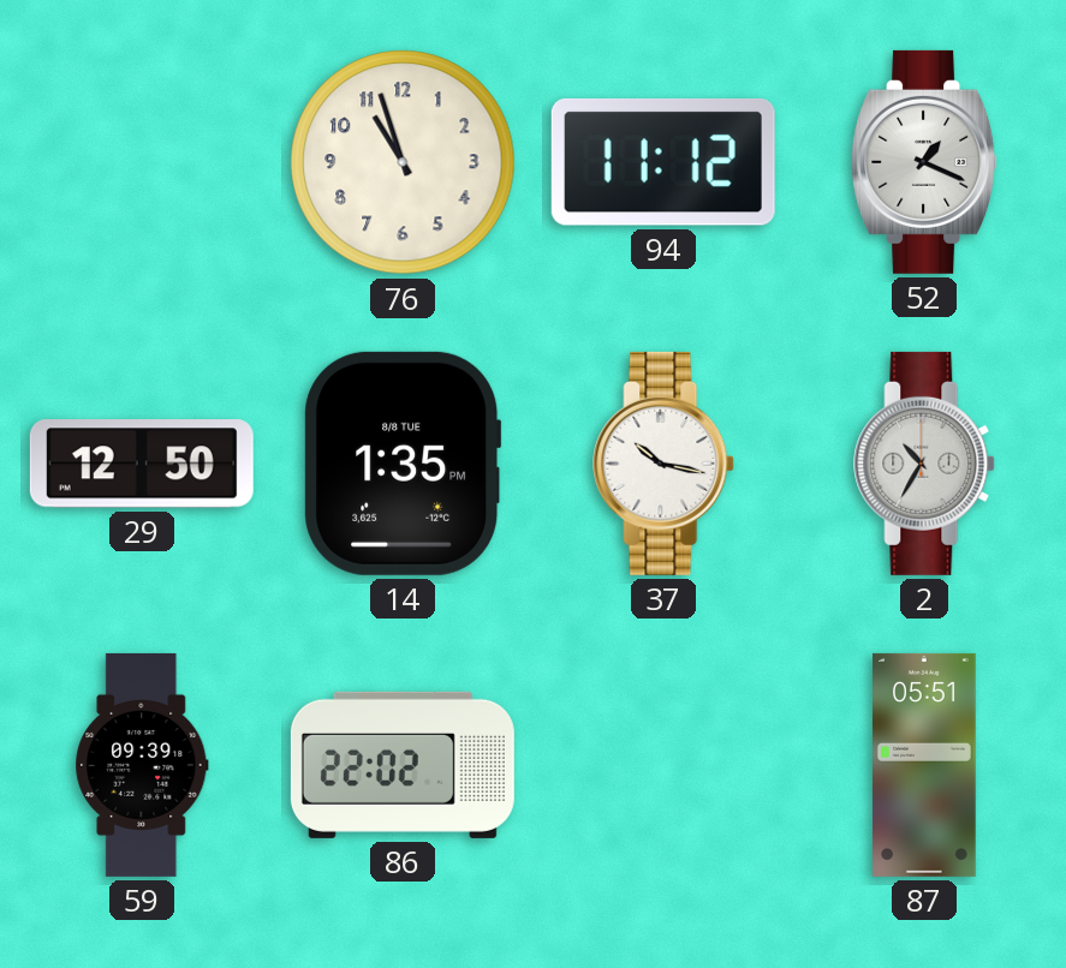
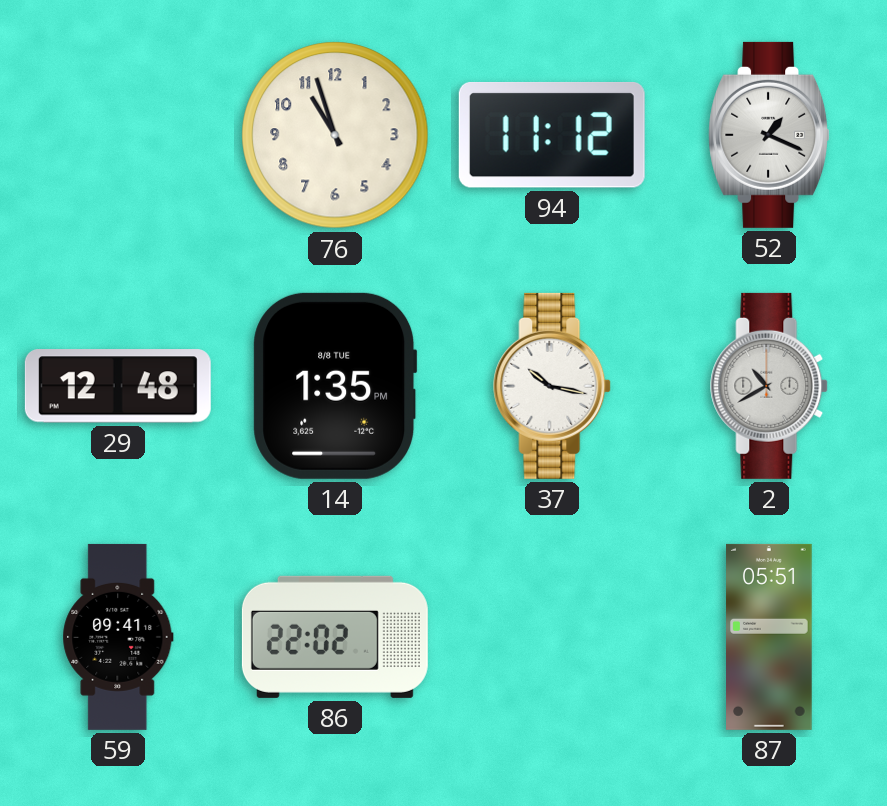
29: 12:50 -> 12:48 (118, 386)
2: 10:35 -> 10:40 (770, 386)
59: 09:39 -> 09:41 (118, 637)
